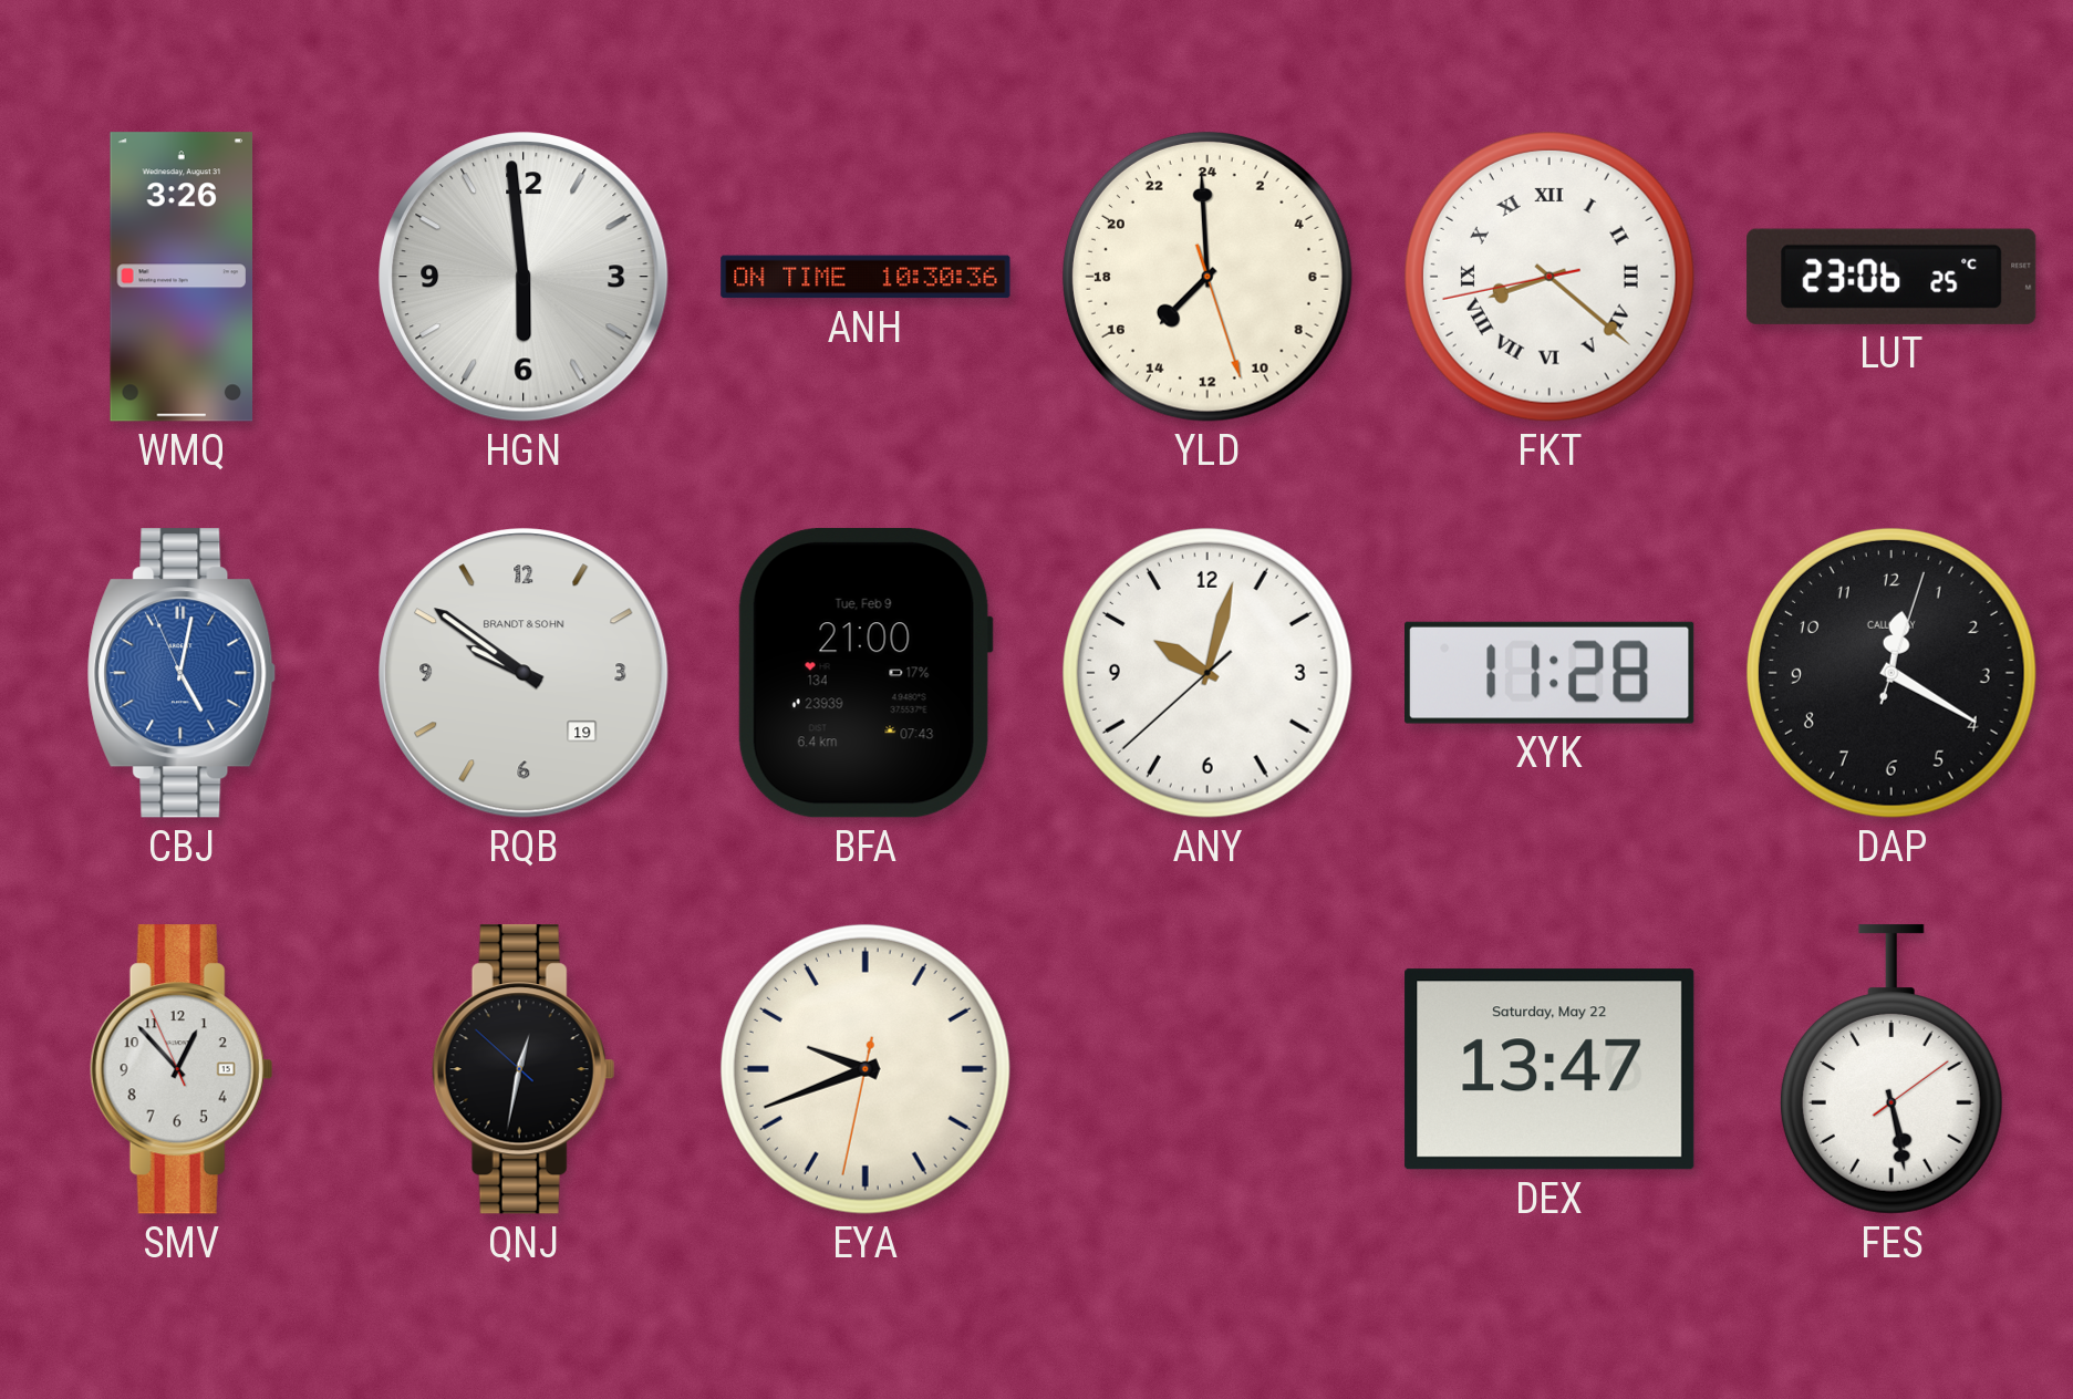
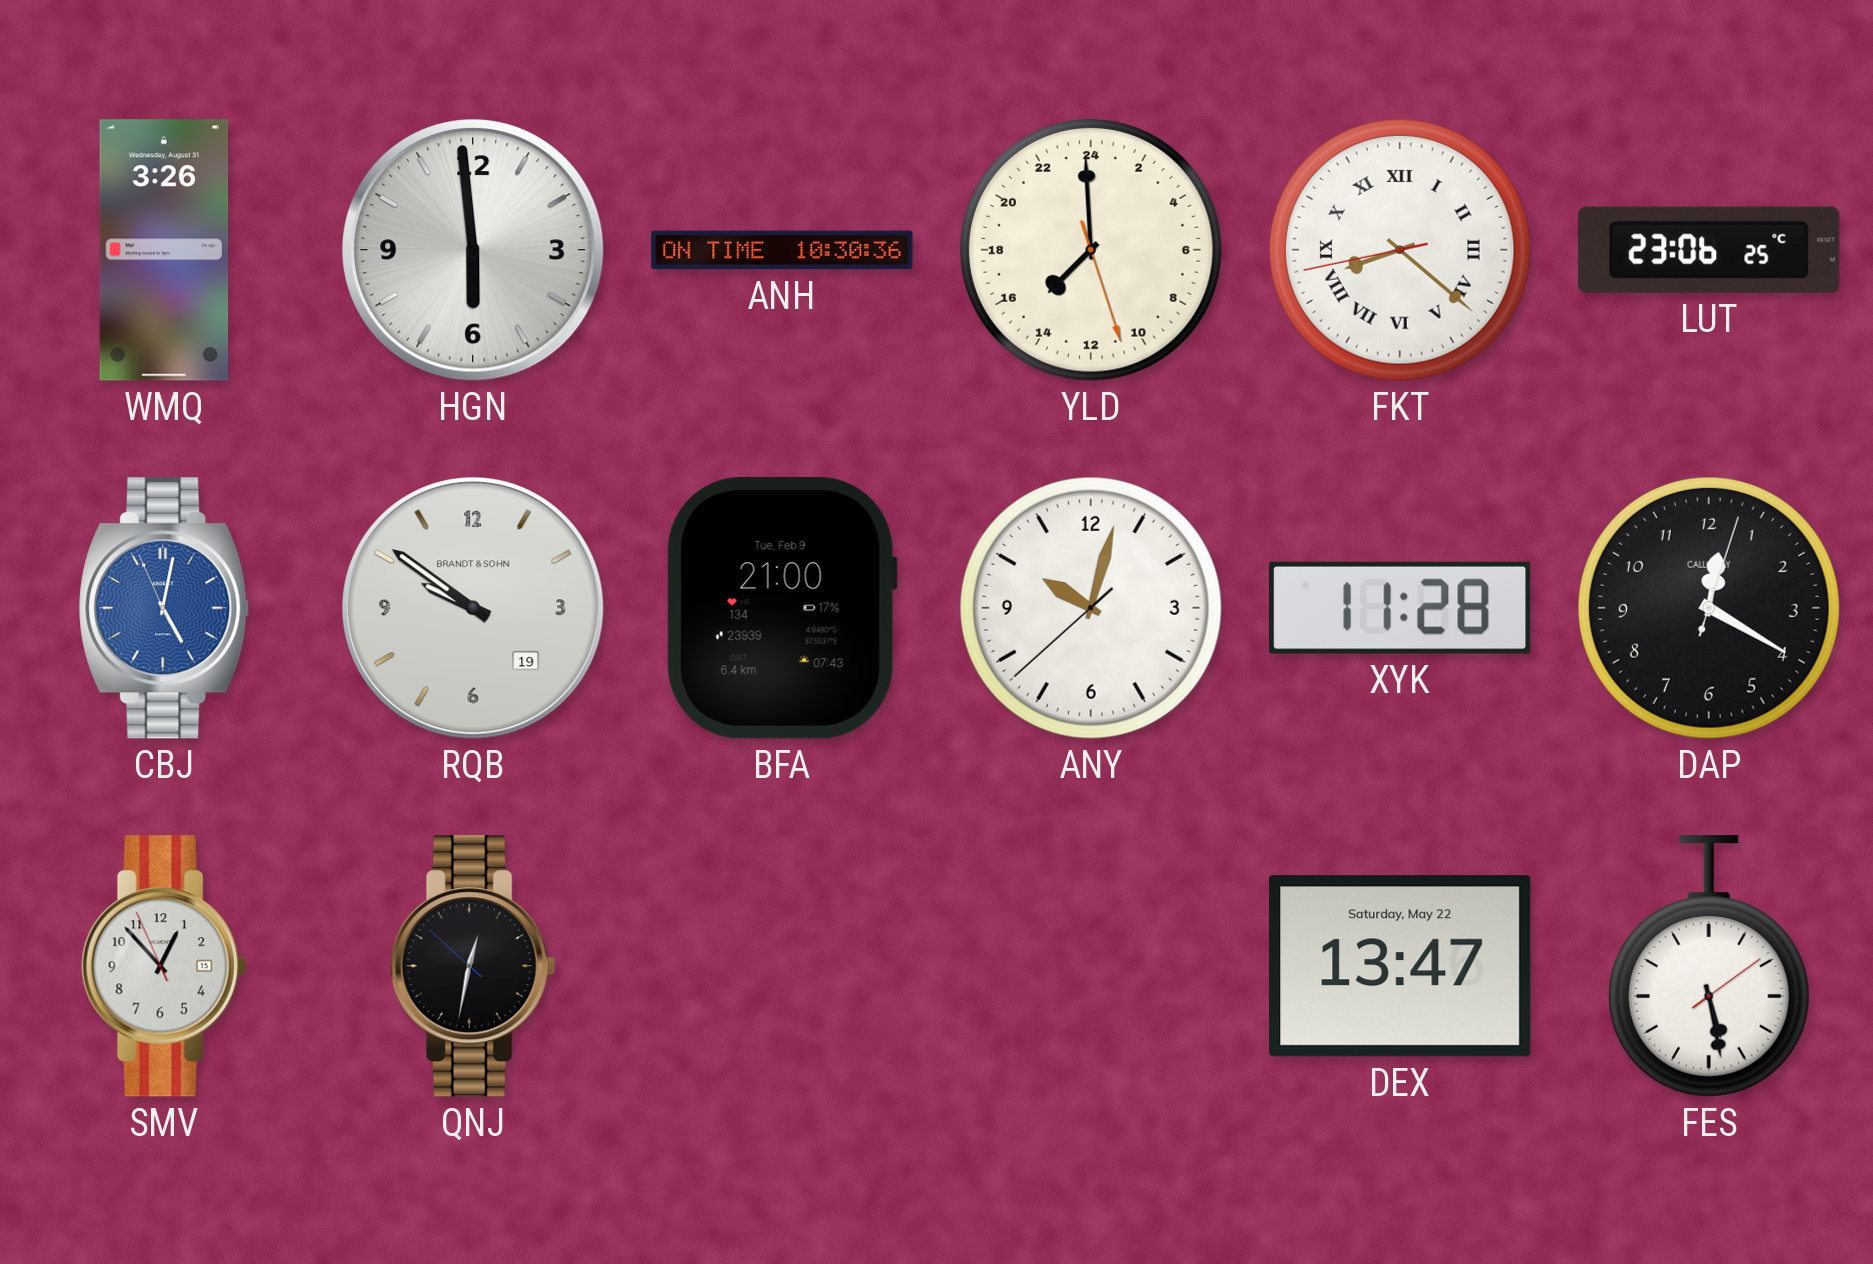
EYA: 9:41 -> none (866, 1069)
